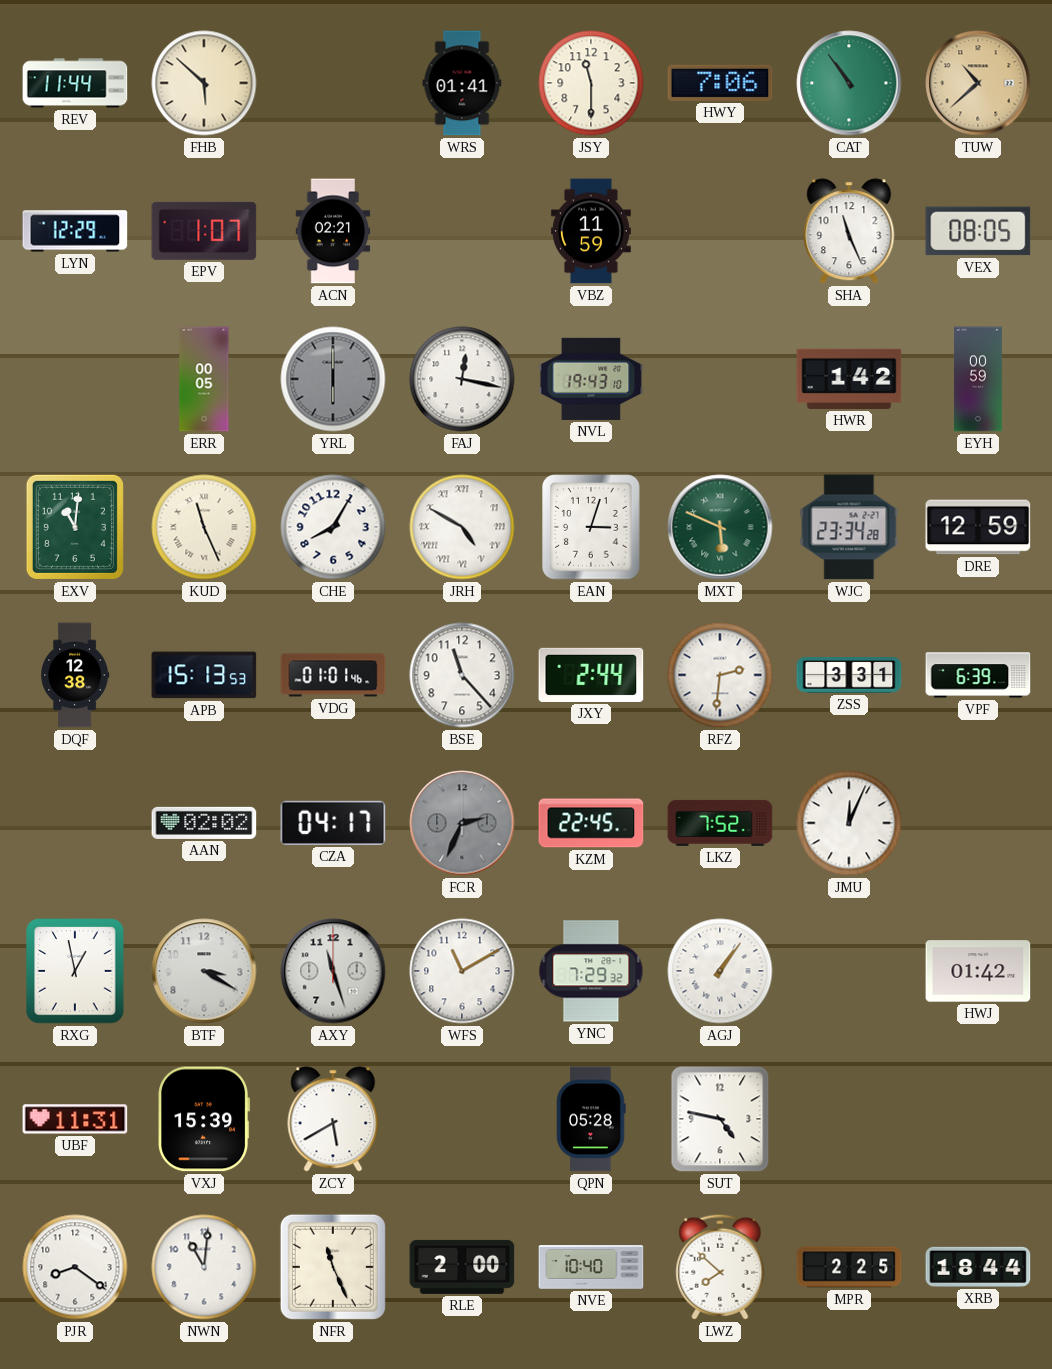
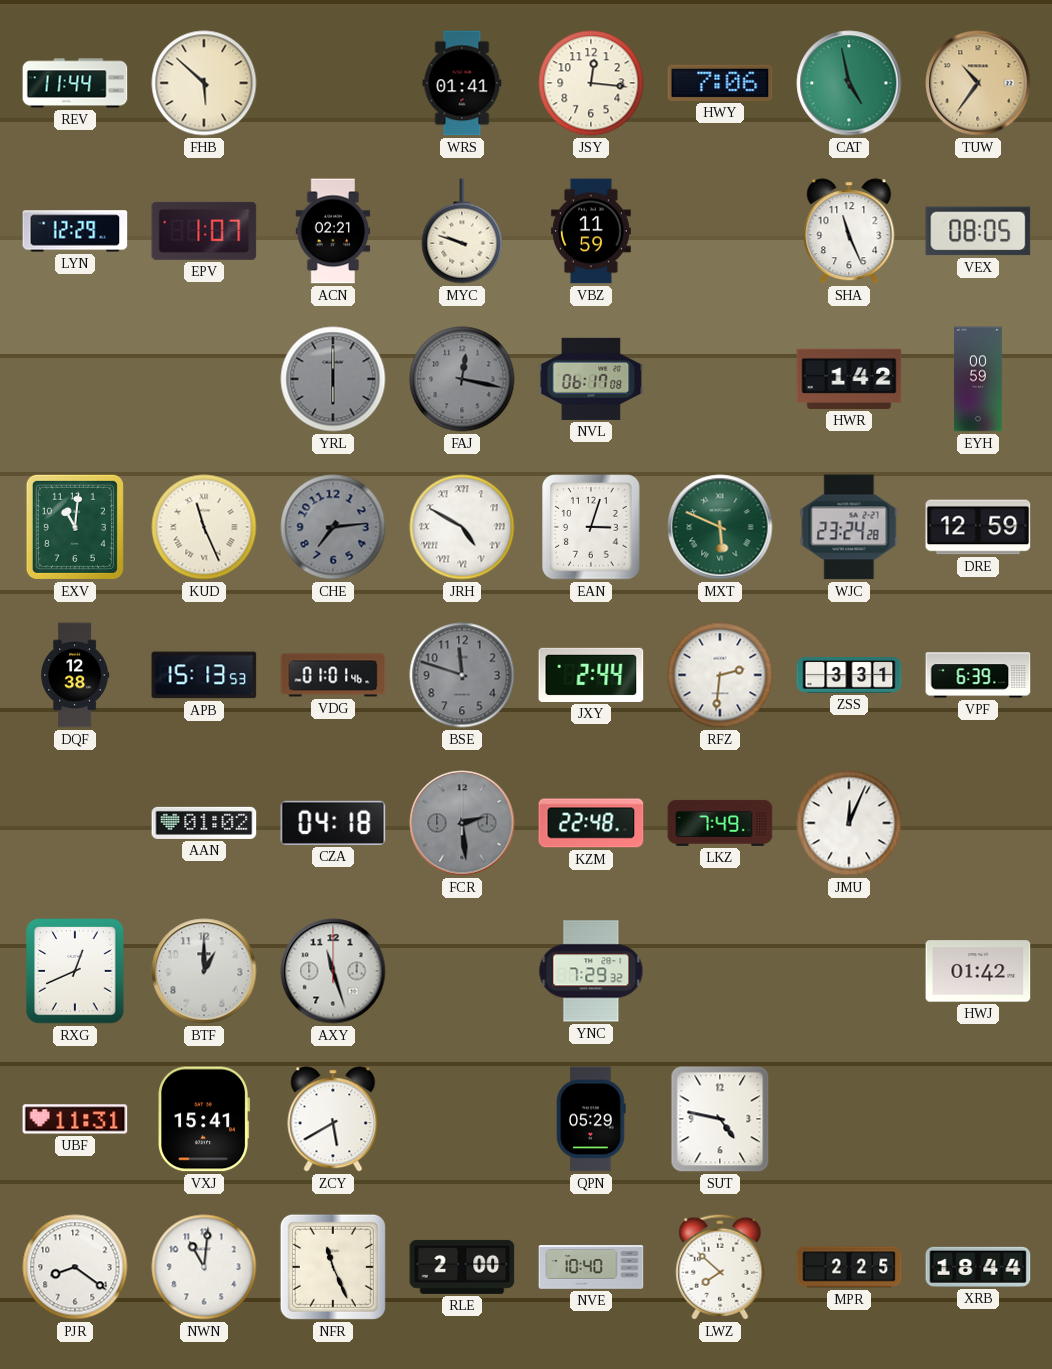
JSY: 11:30 -> 12:16 (591, 83)
CAT: 10:54 -> 4:58 (849, 83)
TUW: 10:38 -> 10:36 (978, 83)
MYC: none -> 9:48 (462, 231)
ERR: 00:05 -> none (204, 379)
FAJ dial: white -> grey (462, 379)
NVL: 19:43 -> 06:17 (591, 379)
CHE: 8:05 -> 7:14 (333, 527)
CHE dial: white -> grey (333, 527)
WJC: 23:34 -> 23:24 (849, 527)
BSE: 11:23 -> 11:48 (462, 675)
BSE dial: white -> grey (462, 675)
AAN: 02:02 -> 01:02 (204, 823)
CZA: 04:17 -> 04:18 (333, 823)
FCR: 2:34 -> 2:29 (462, 823)
KZM: 22:45 -> 22:48 (591, 823)
LKZ: 7:52 -> 7:49 (720, 823)
RXG: 12:58 -> 12:41 (75, 971)
BTF: 3:20 -> 1:00 (204, 971)
WFS: 11:10 -> none (462, 971)
AGJ: 1:06 -> none (720, 971)
VXJ: 15:39 -> 15:41 (204, 1119)
QPN: 05:28 -> 05:29 (591, 1119)
